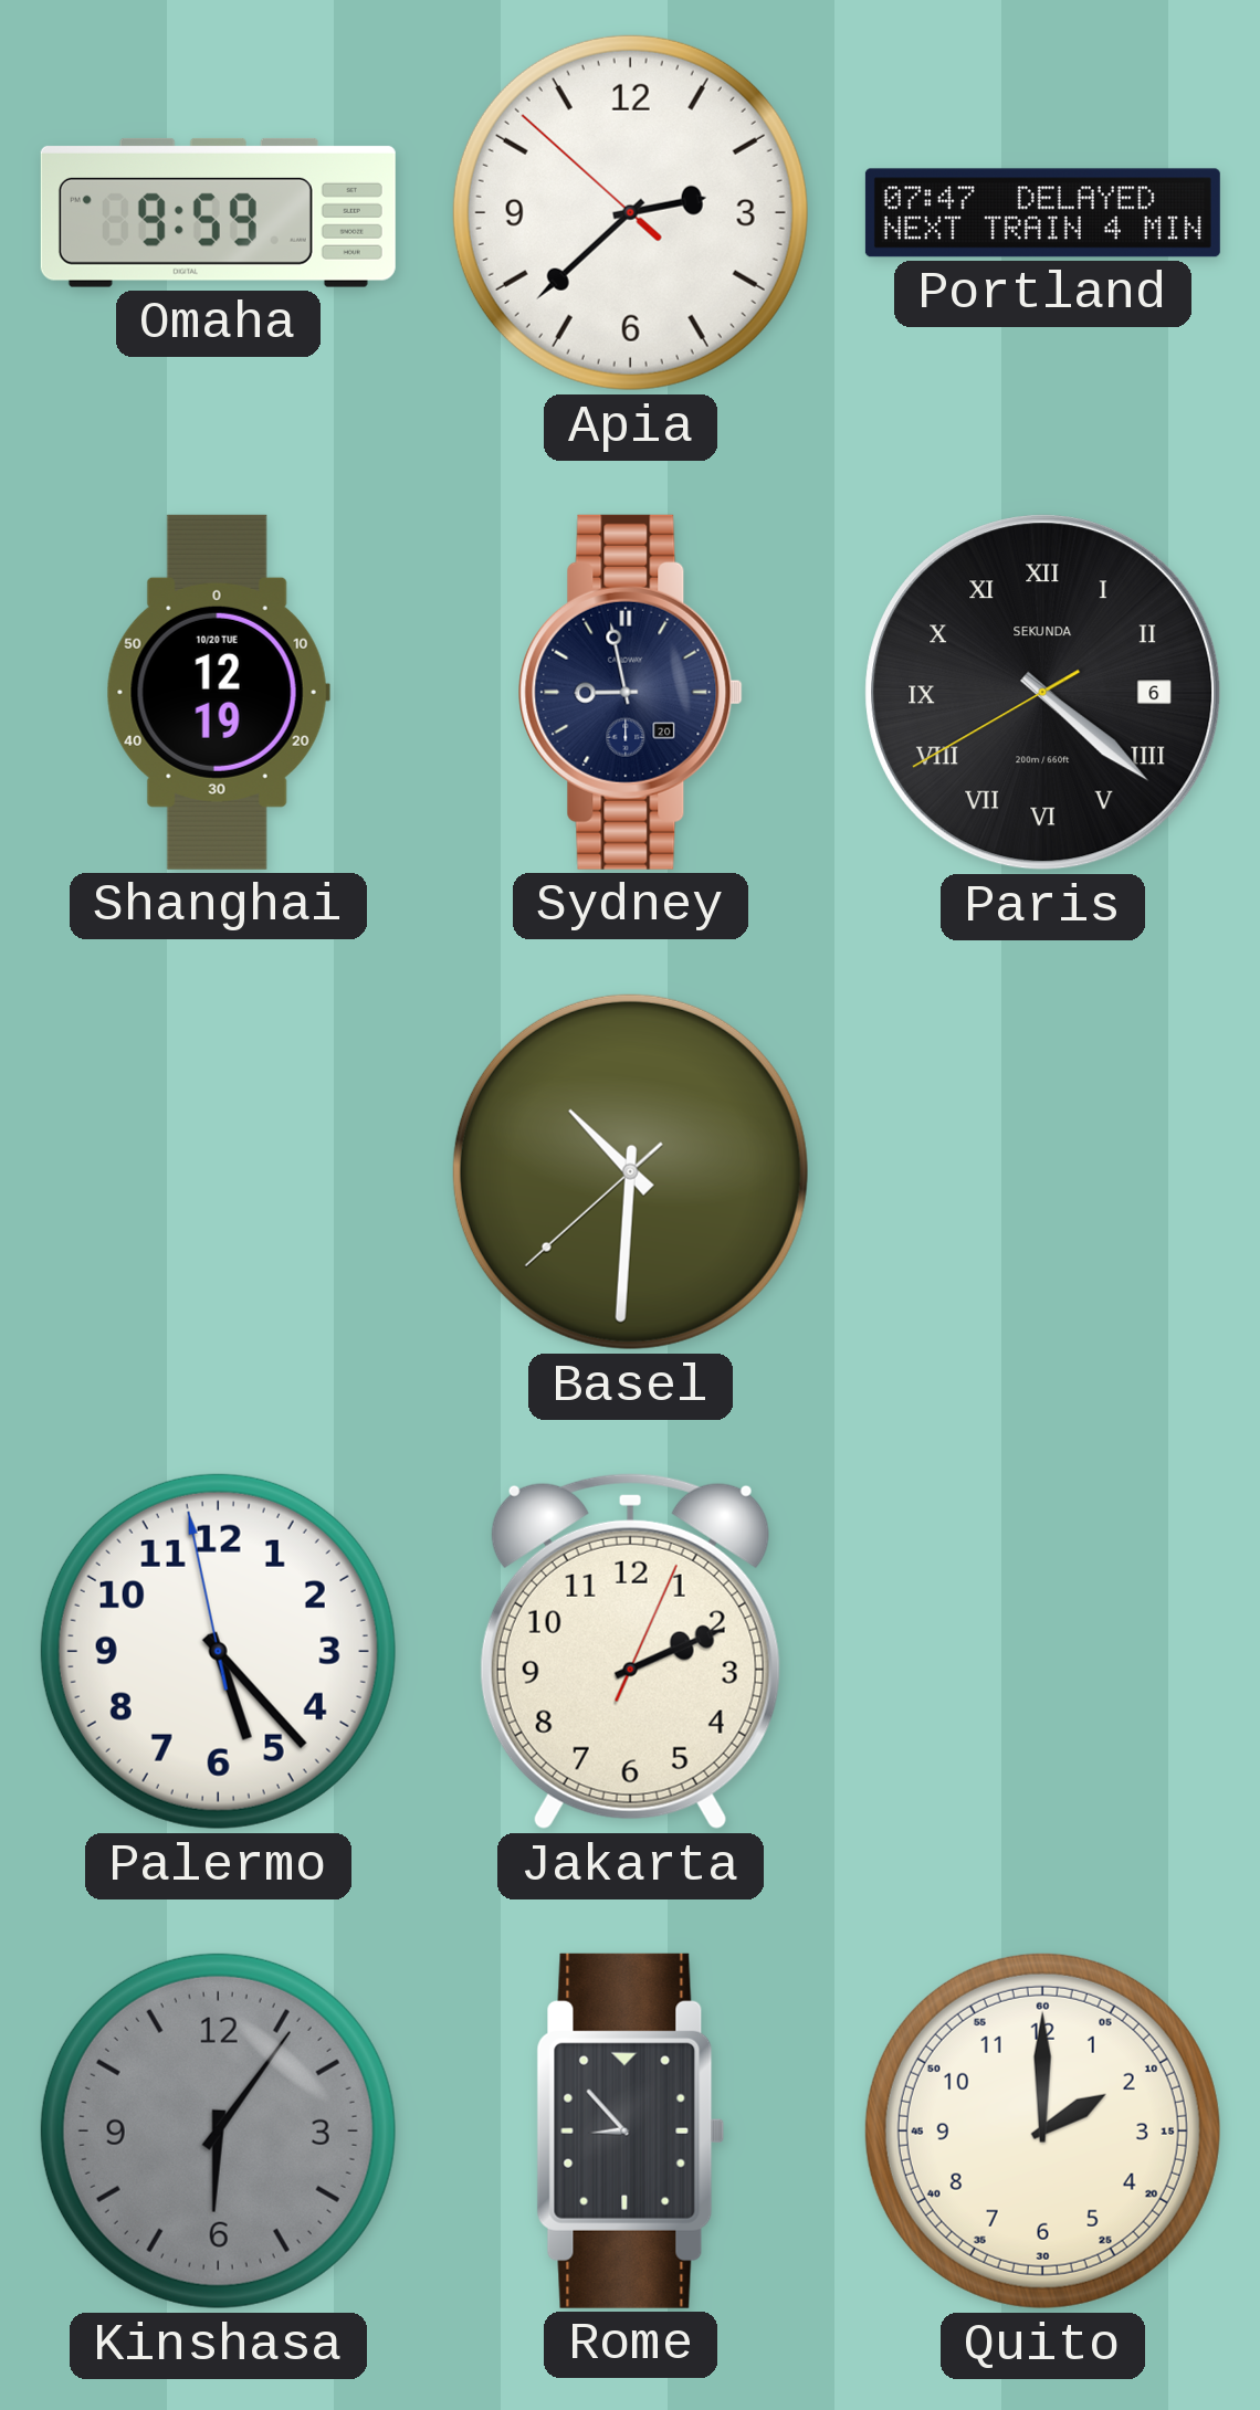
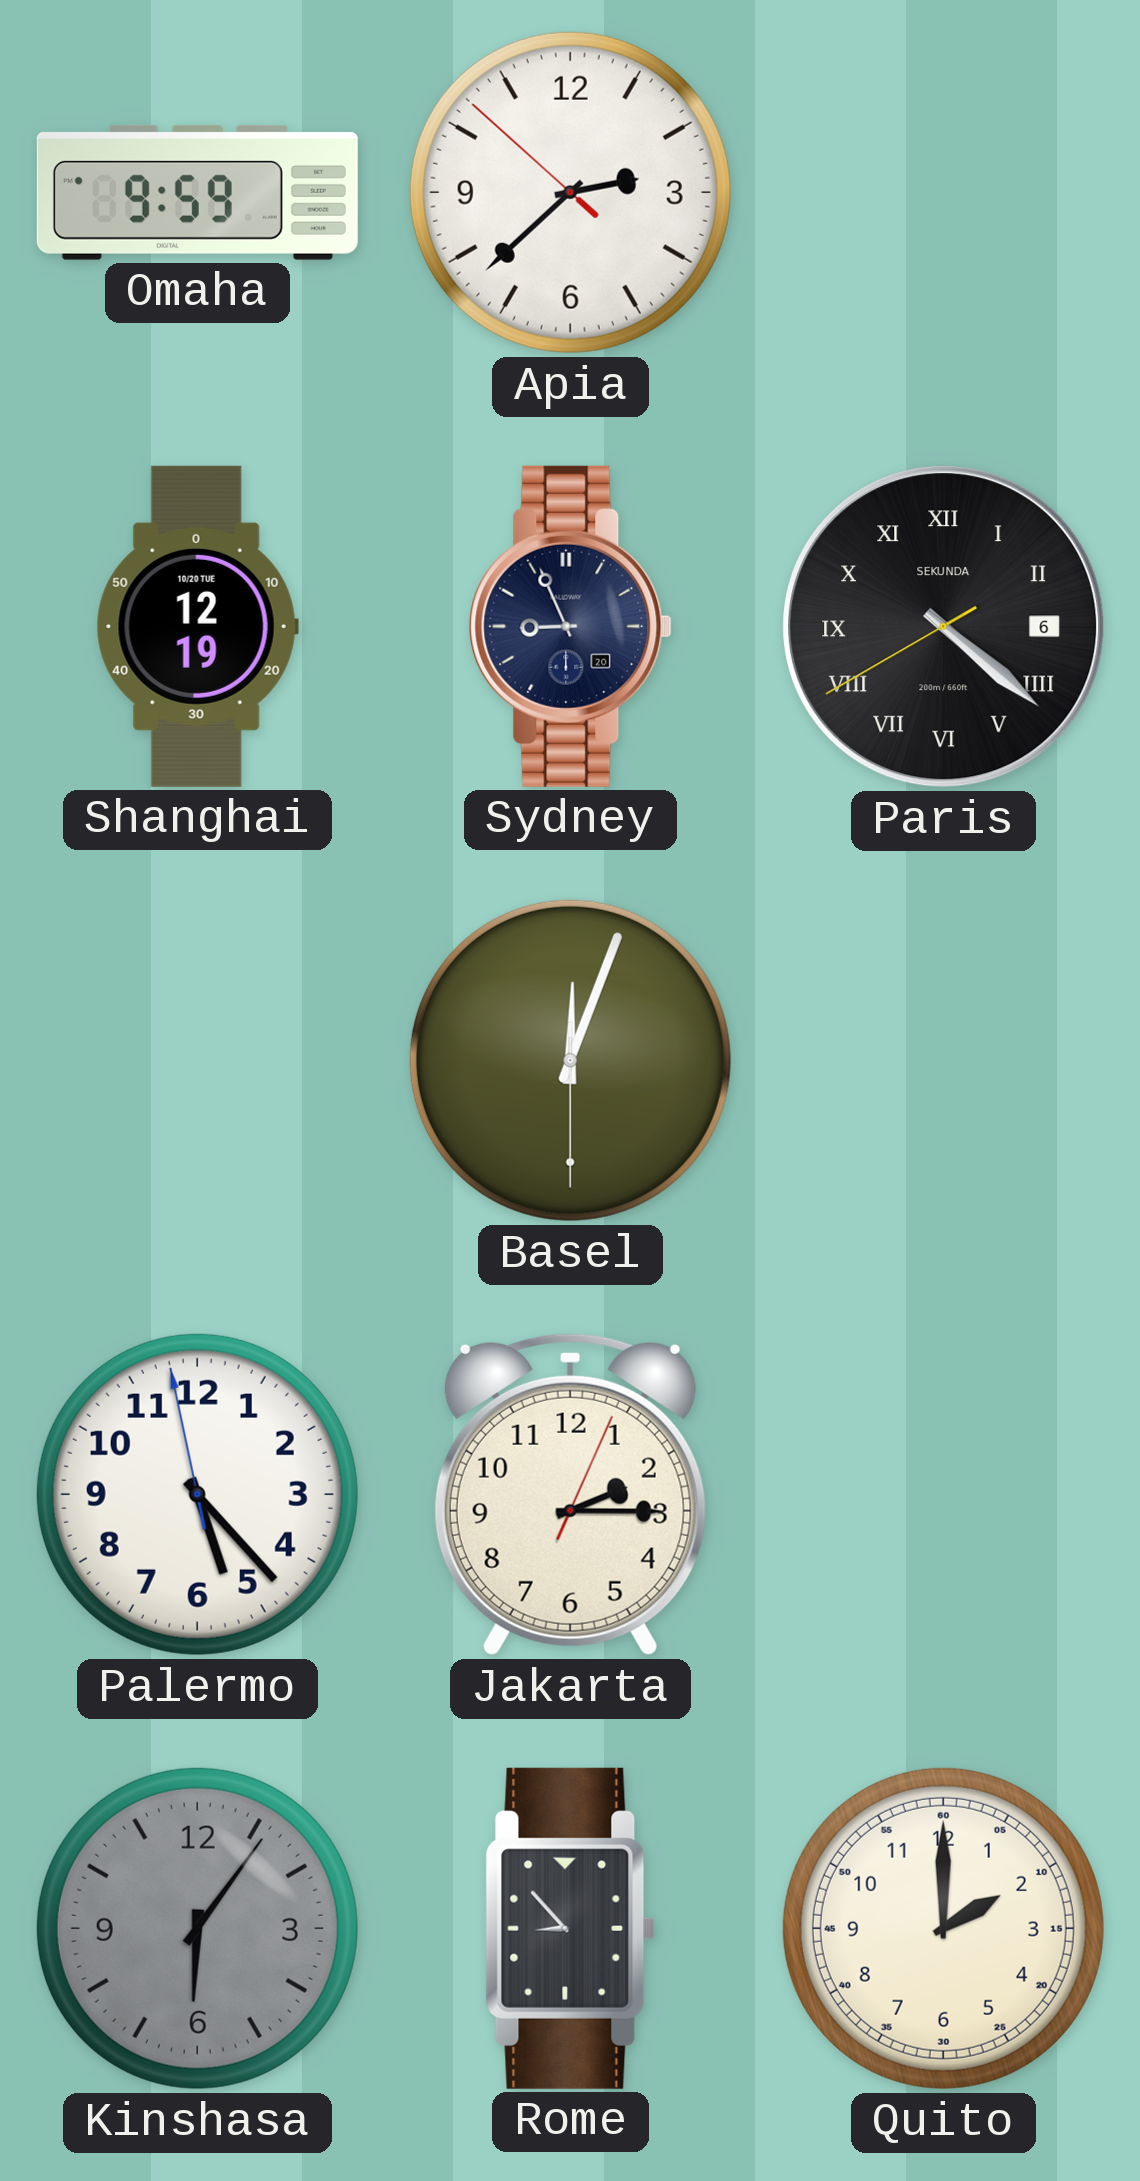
Portland: 07:47 -> none (1042, 213)
Sydney: 8:58 -> 8:56 (570, 626)
Basel: 10:30 -> 12:03 (570, 1060)
Jakarta: 2:11 -> 2:15 (570, 1494)
